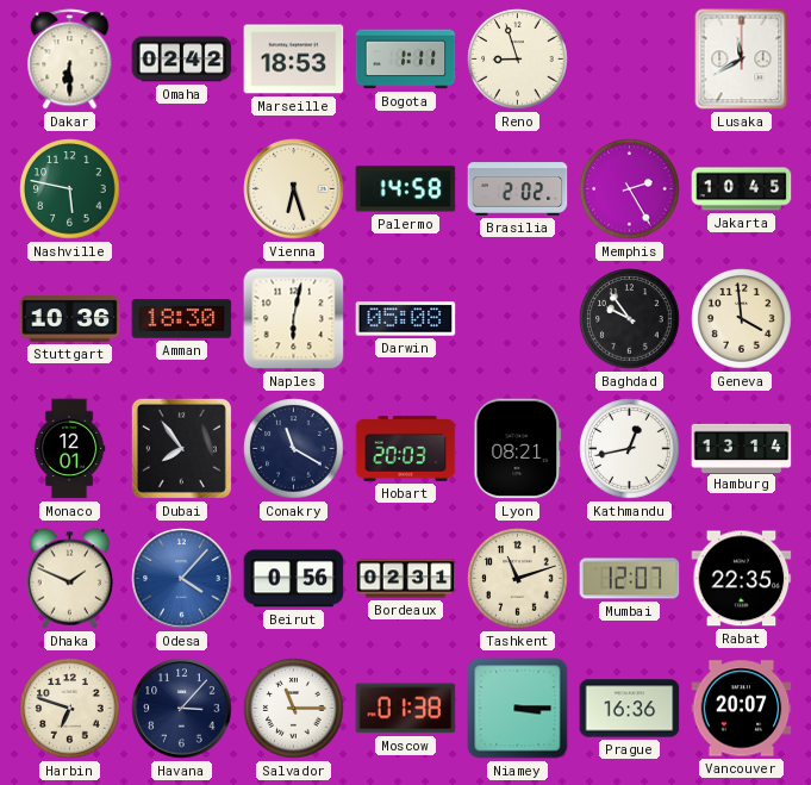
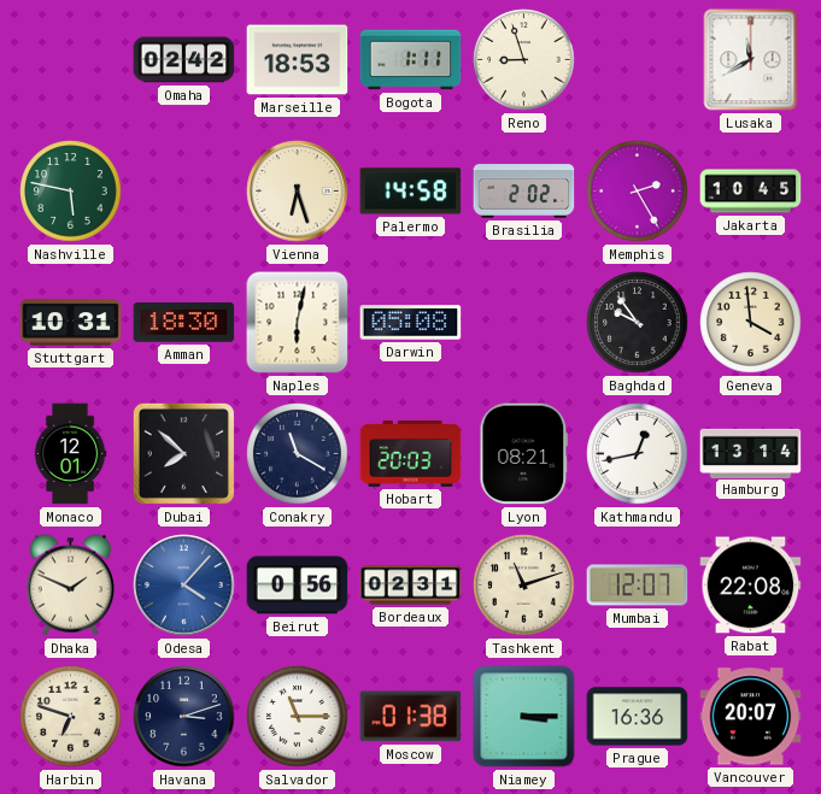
Dakar: 6:30 -> none (70, 60)
Stuttgart: 10:36 -> 10:31 (71, 323)
Dubai: 7:54 -> 7:52 (183, 453)
Rabat: 22:35 -> 22:08 (751, 586)
Havana: 3:07 -> 3:12 (184, 717)
